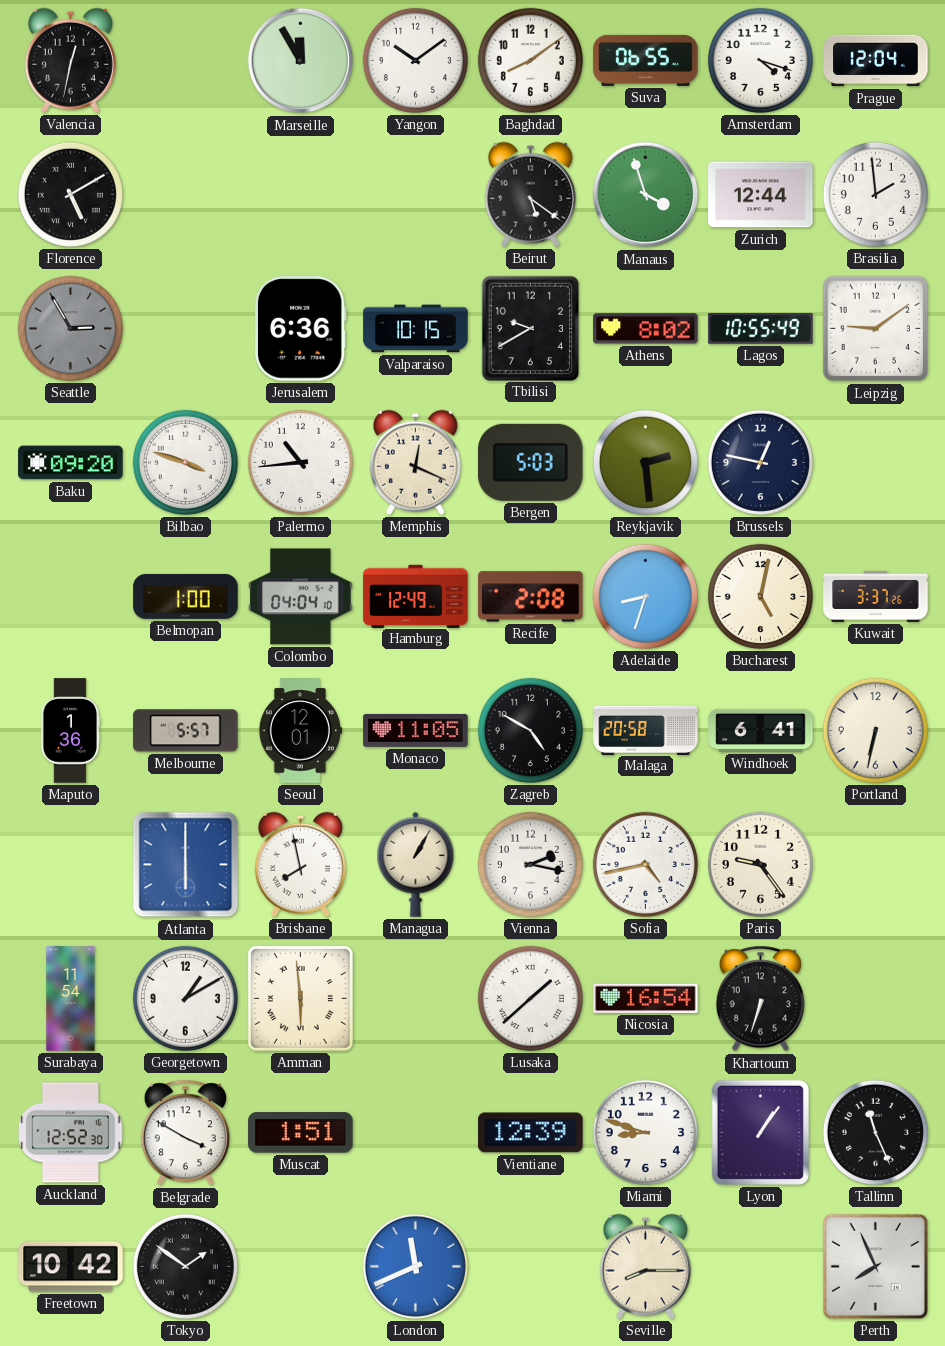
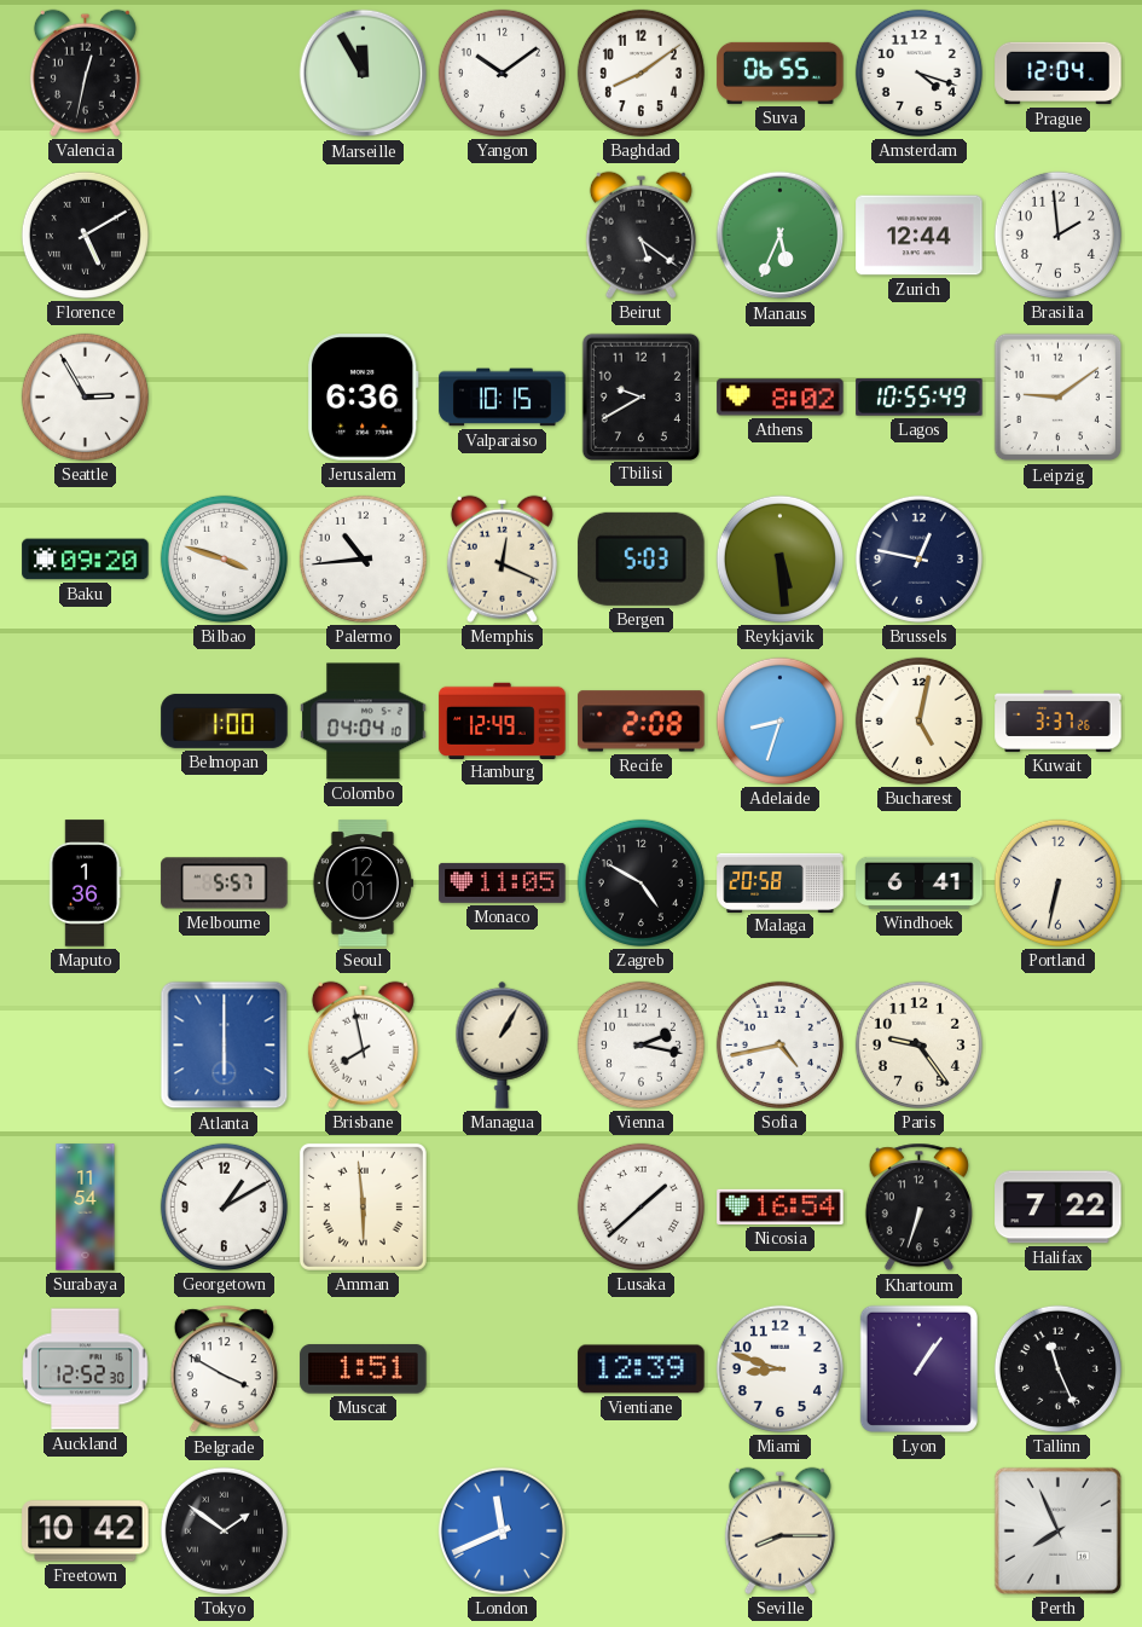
Manaus: 3:57 -> 5:34 (781, 236)
Seattle dial: grey -> white (85, 396)
Reykjavik: 2:29 -> 5:29 (779, 558)
Halifax: none -> 7:22 (1059, 1208)
